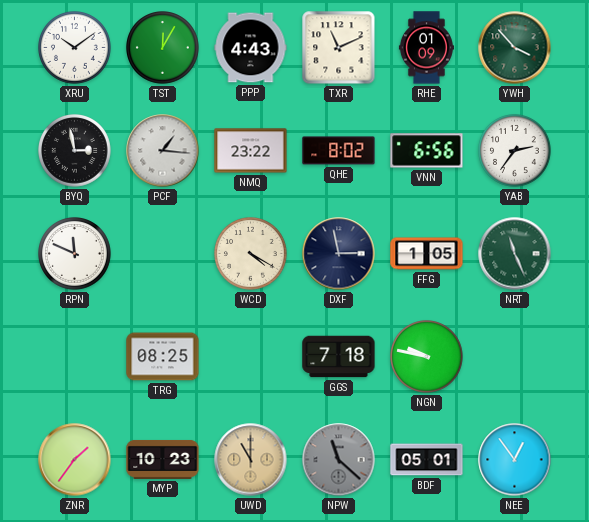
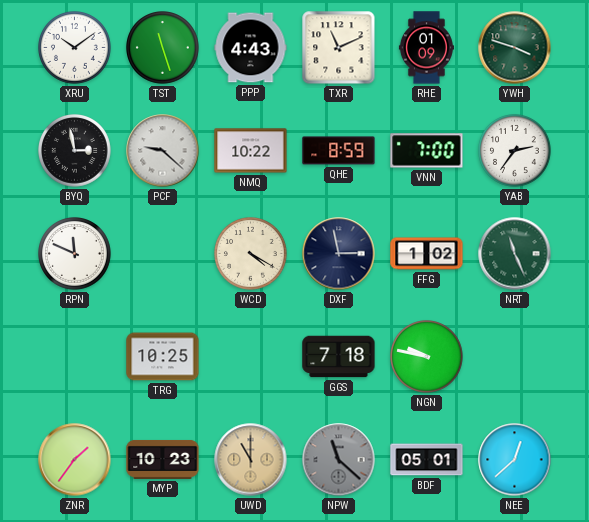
TST: 12:05 -> 11:27 (163, 48)
YWH: 3:53 -> 3:48 (515, 48)
PCF: 1:16 -> 9:22 (163, 151)
NMQ: 23:22 -> 10:22 (251, 151)
QHE: 8:02 -> 8:59 (339, 151)
VNN: 6:56 -> 7:00 (427, 151)
FFG: 1:05 -> 1:02 (427, 254)
TRG: 08:25 -> 10:25 (163, 357)
NEE: 12:54 -> 12:38 (515, 460)
